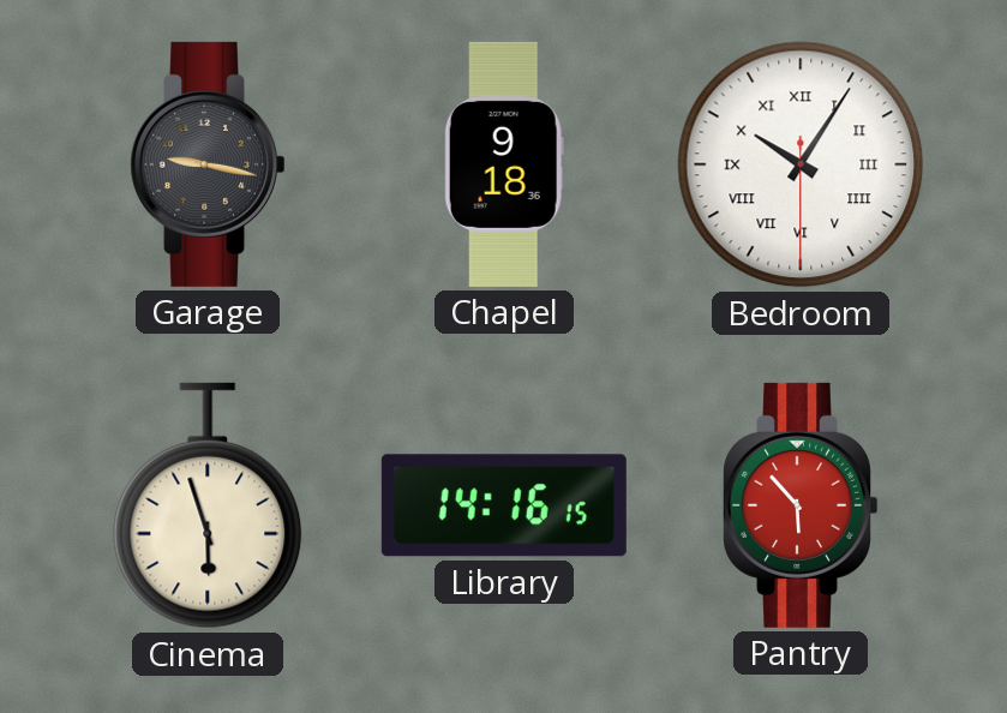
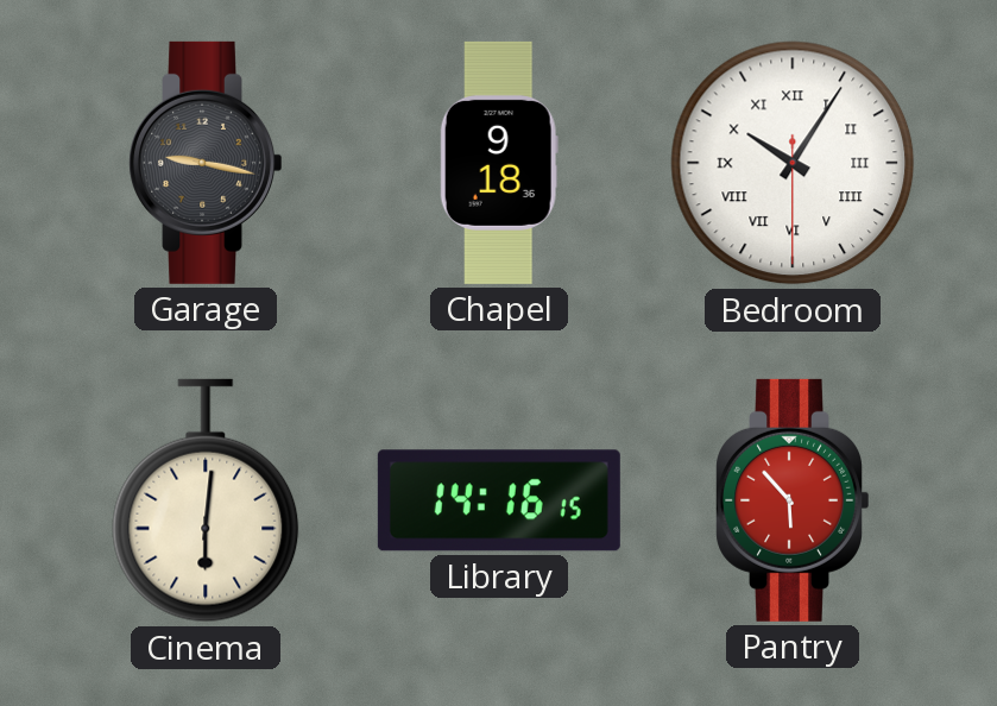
Cinema: 5:57 -> 6:01 (206, 500)
